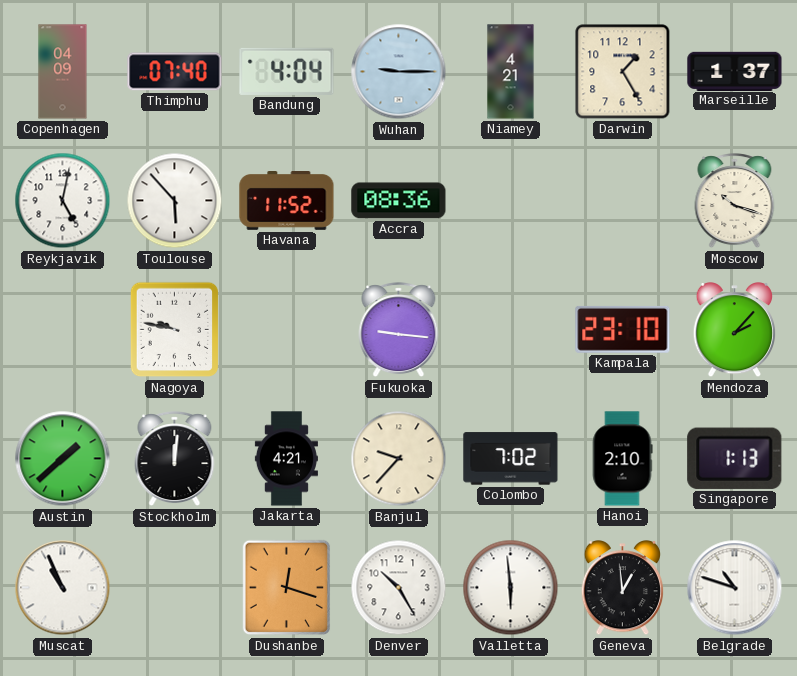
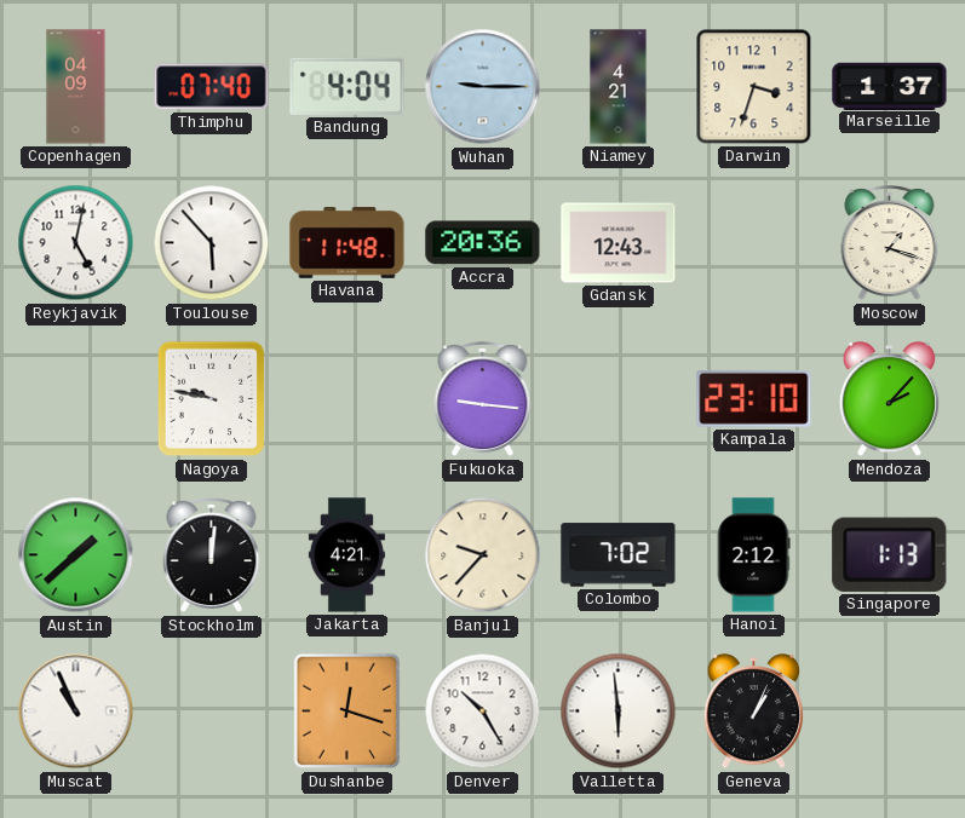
Darwin: 1:25 -> 3:33 (754, 87)
Havana: 11:52 -> 11:48 (347, 243)
Accra: 08:36 -> 20:36 (483, 243)
Gdansk: none -> 12:43 (619, 243)
Moscow: 10:18 -> 1:18 (890, 243)
Hanoi: 2:10 -> 2:12 (753, 555)
Geneva: 12:59 -> 1:04 (753, 712)
Belgrade: 10:48 -> none (735, 588)
